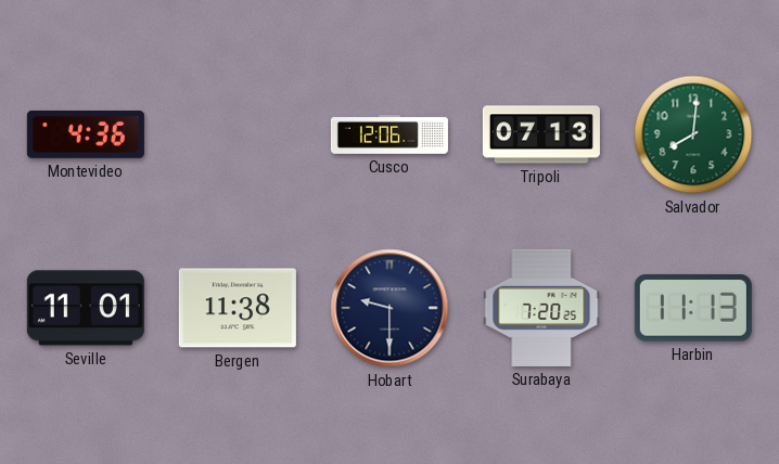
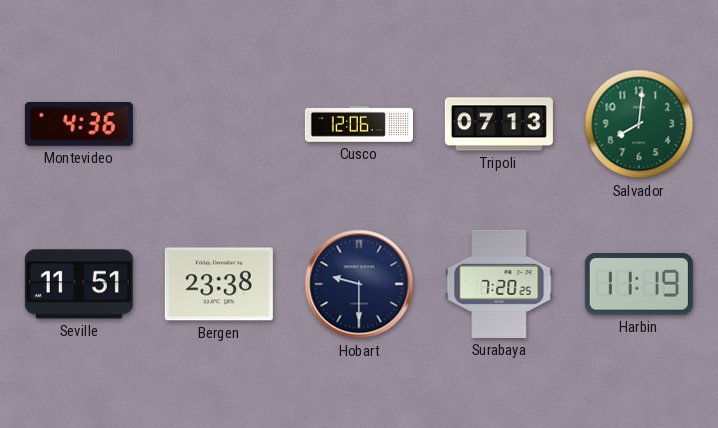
Seville: 11:01 -> 11:51 (79, 284)
Bergen: 11:38 -> 23:38 (219, 284)
Harbin: 11:13 -> 11:19 (639, 285)
